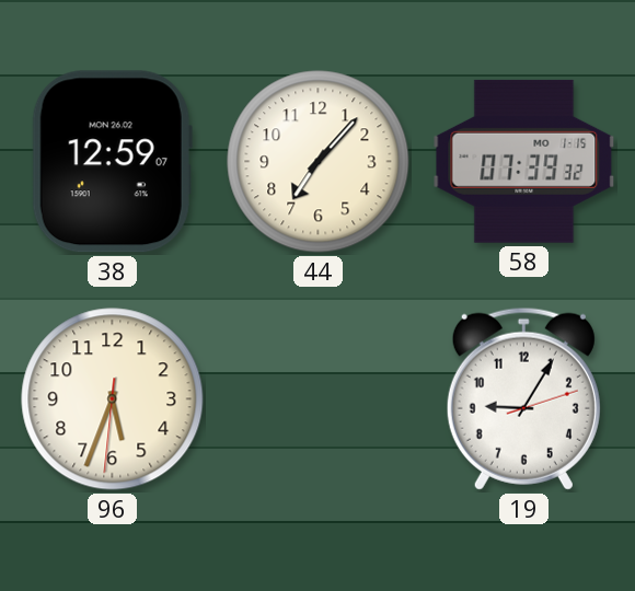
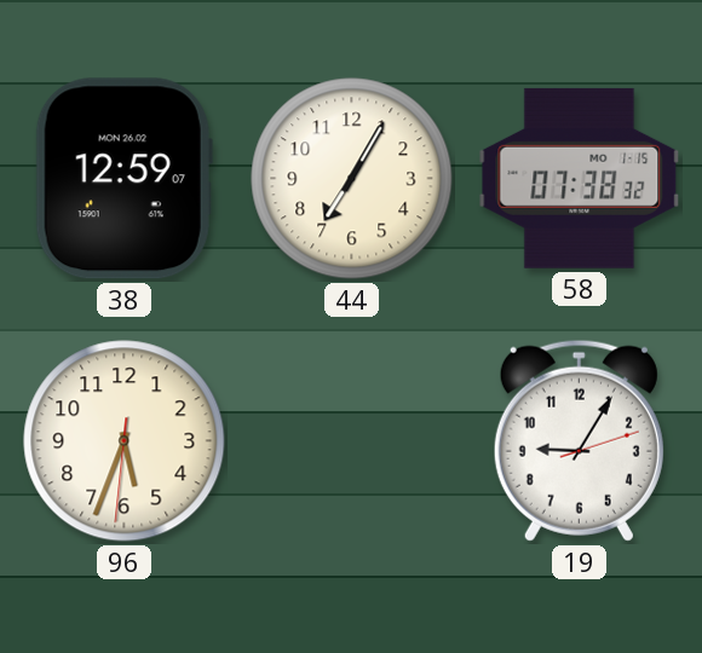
44: 7:07 -> 7:05 (352, 179)
58: 07:39 -> 07:38 (580, 178)
